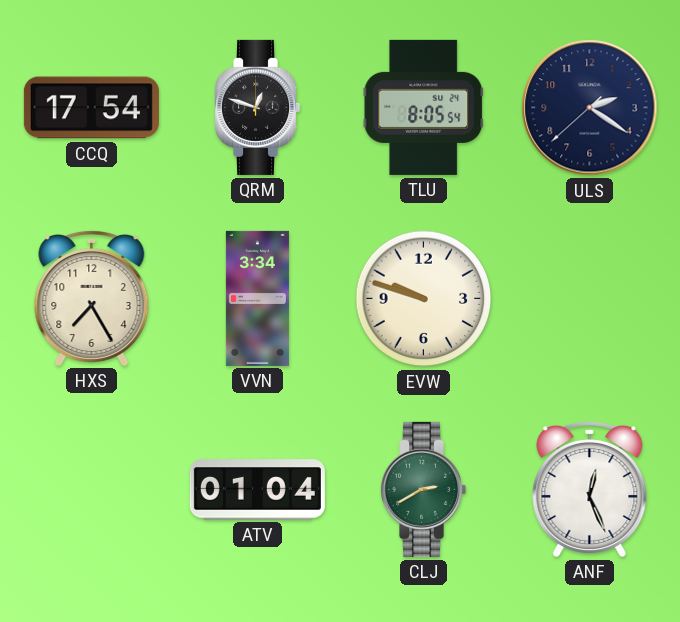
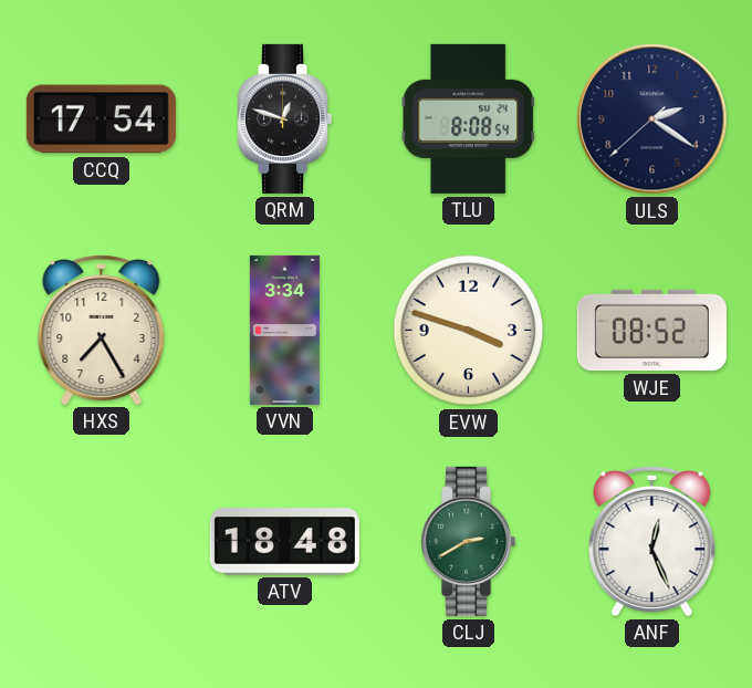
TLU: 8:05 -> 8:08 (469, 118)
EVW: 9:48 -> 3:48 (469, 331)
WJE: none -> 08:52 (651, 331)
ATV: 01:04 -> 18:48 (284, 542)
